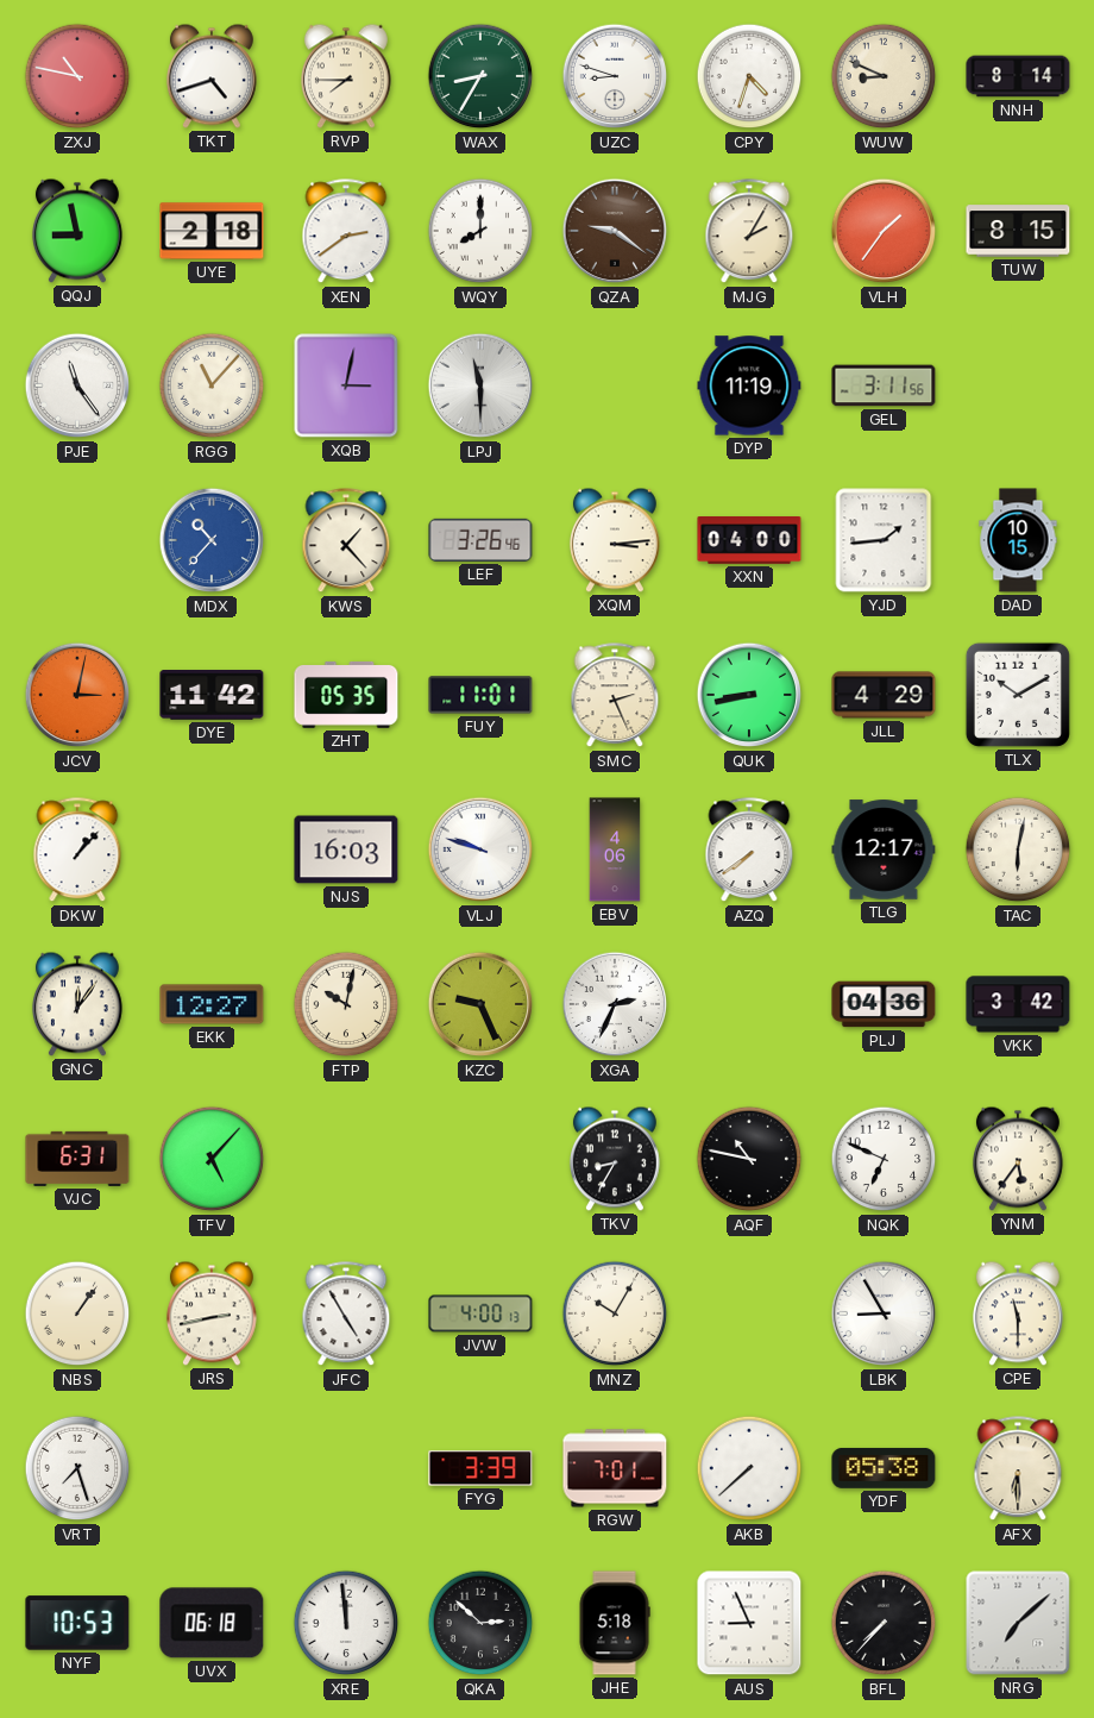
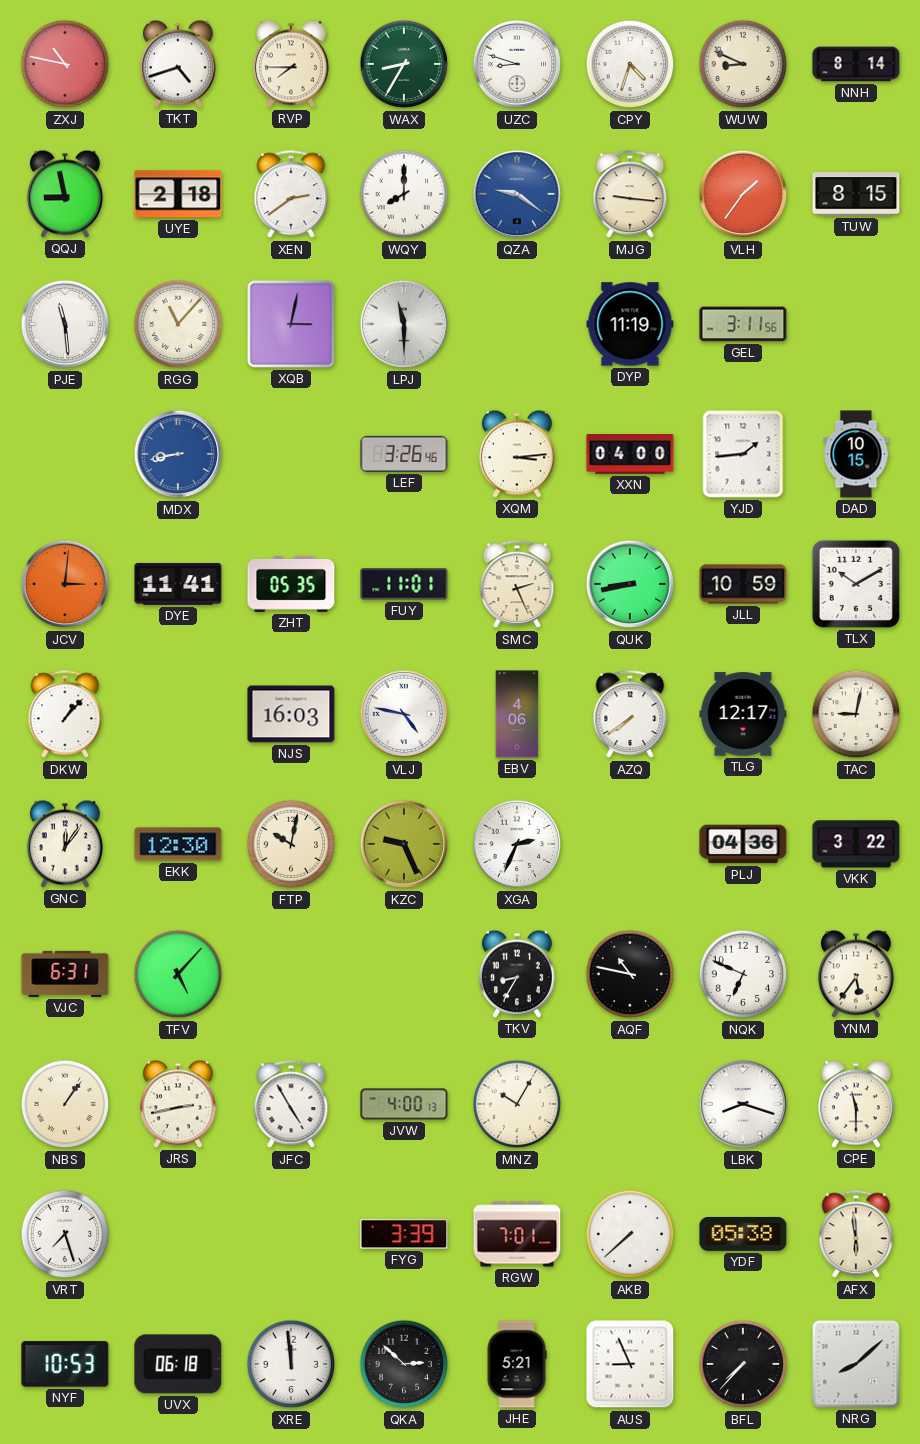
QZA dial: brown -> blue (517, 194)
MJG: 2:05 -> 9:16 (630, 195)
PJE: 11:24 -> 11:29 (65, 324)
MDX: 10:37 -> 8:43 (178, 454)
KWS: 1:23 -> none (346, 541)
JCV: 3:02 -> 3:01 (65, 584)
DYE: 11:42 -> 11:41 (178, 585)
JLL: 4:29 -> 10:59 (743, 584)
VLJ: 9:48 -> 4:47 (404, 714)
TAC: 6:02 -> 9:02 (856, 714)
EKK: 12:27 -> 12:30 (178, 844)
VKK: 3:42 -> 3:22 (856, 844)
LBK: 8:55 -> 8:18 (743, 1104)
AFX: 6:30 -> 5:59 (856, 1235)
JHE: 5:18 -> 5:21 (517, 1364)
NRG: 7:08 -> 8:08 (856, 1364)
